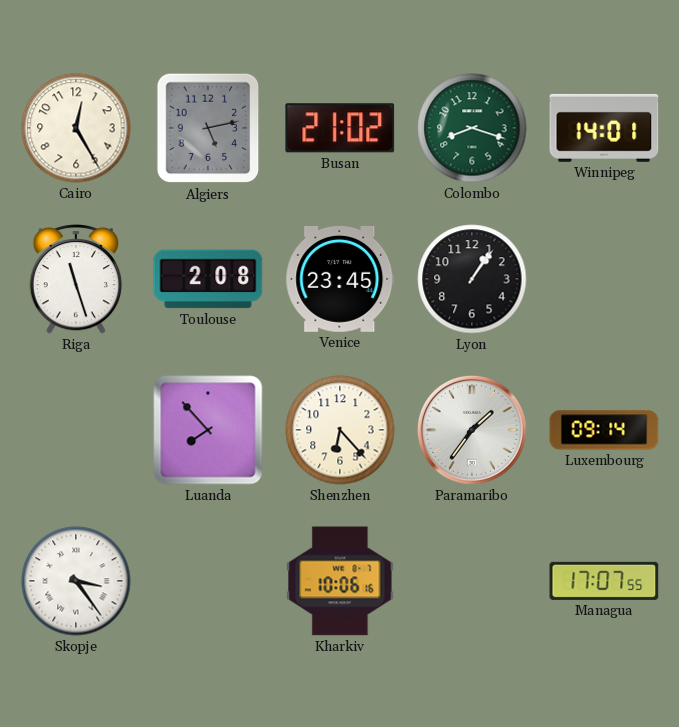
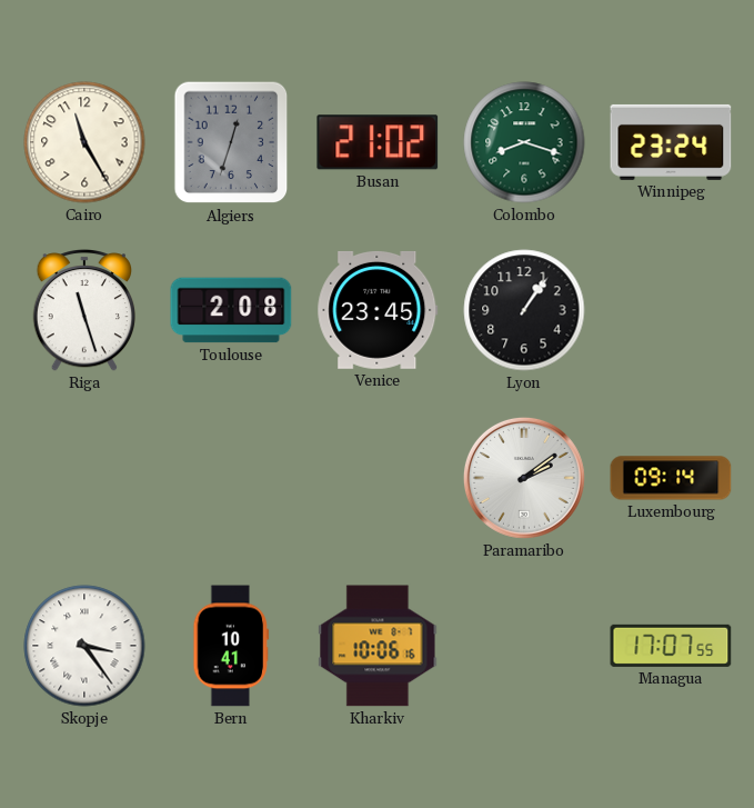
Cairo: 12:25 -> 11:25 (84, 142)
Algiers: 5:13 -> 12:33 (231, 142)
Winnipeg: 14:01 -> 23:24 (671, 142)
Luanda: 7:53 -> none (208, 430)
Shenzhen: 6:23 -> none (340, 430)
Paramaribo: 1:36 -> 2:09 (524, 478)
Bern: none -> 10:41 (231, 646)
